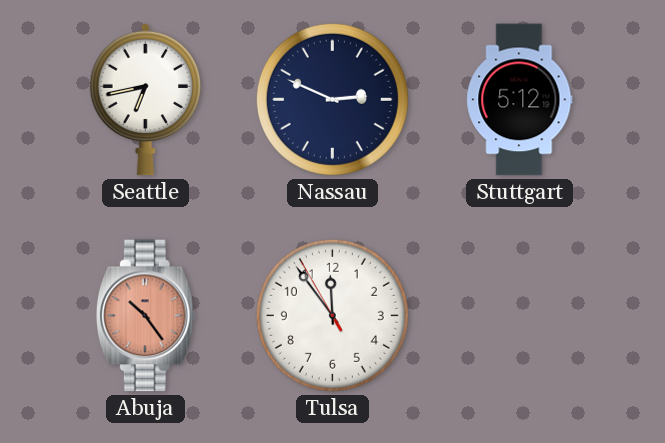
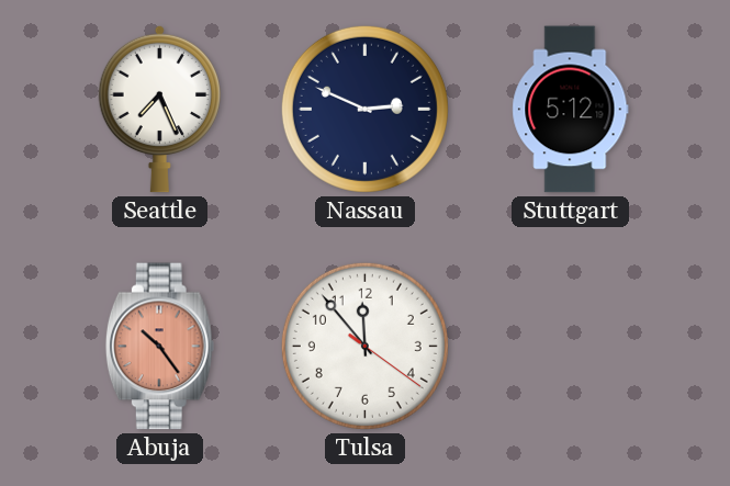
Seattle: 6:43 -> 7:26 (159, 109)
Tulsa: 11:53:55 -> 11:53:21 (364, 346)
